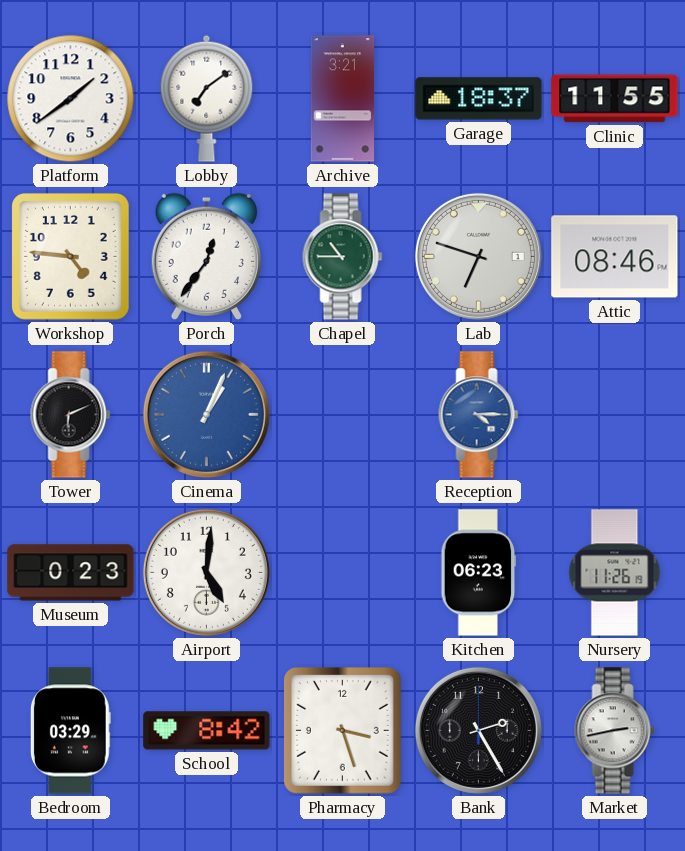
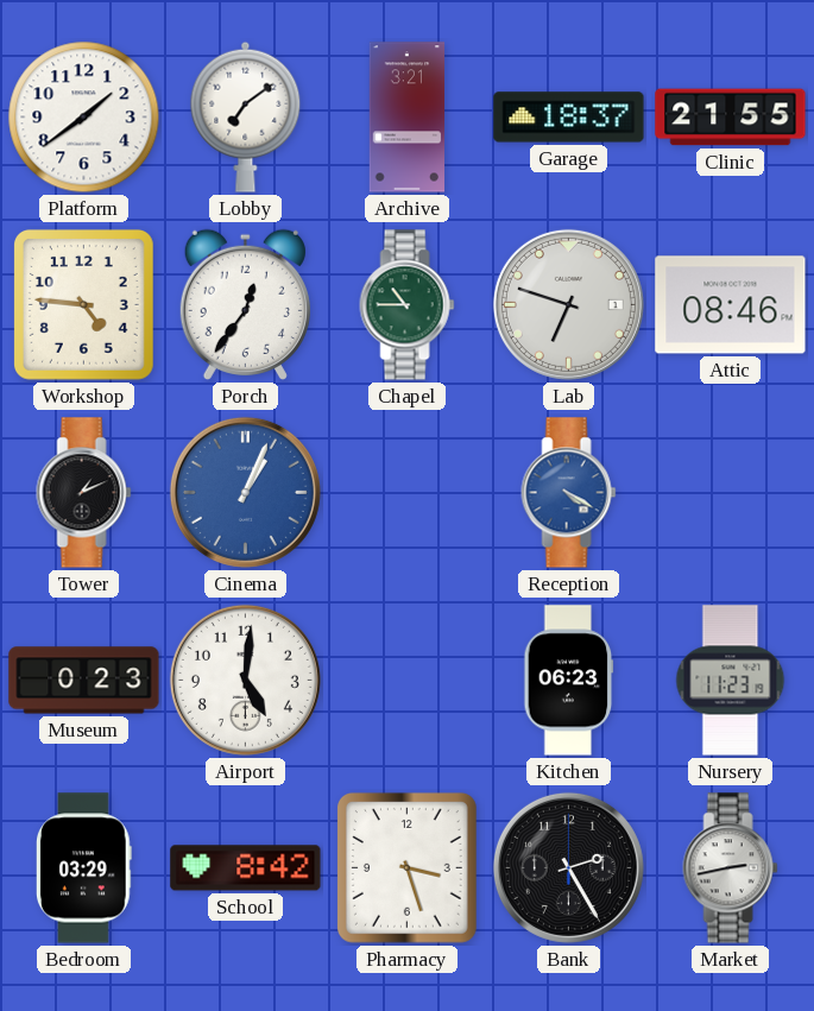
Clinic: 11:55 -> 21:55 (731, 118)
Tower: 6:11 -> 1:11 (84, 493)
Reception: 4:15 -> 4:20 (569, 493)
Nursery: 11:26 -> 11:23 (731, 681)
